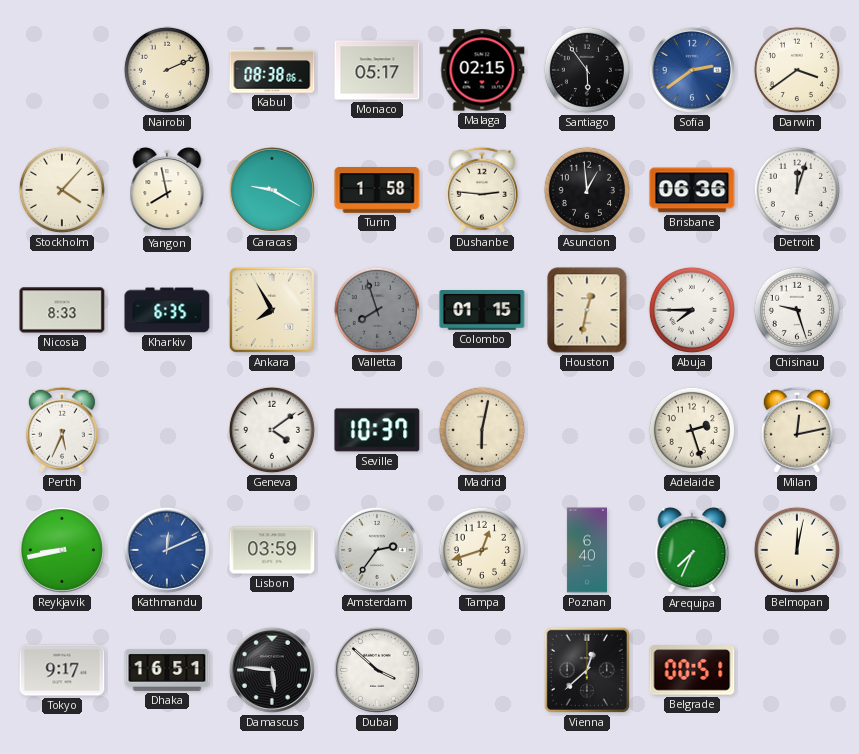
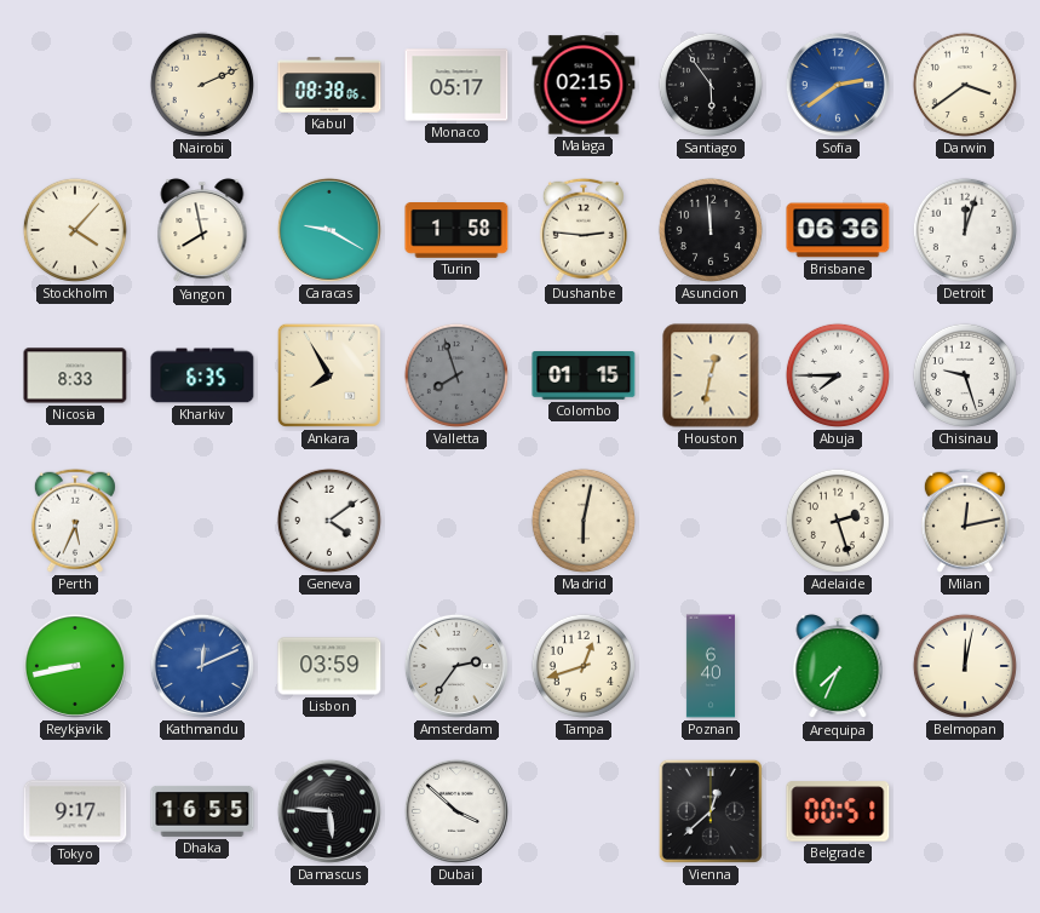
Asuncion: 12:59 -> 11:59 (711, 230)
Seville: 10:37 -> none (377, 430)
Dhaka: 16:51 -> 16:55 (202, 811)
